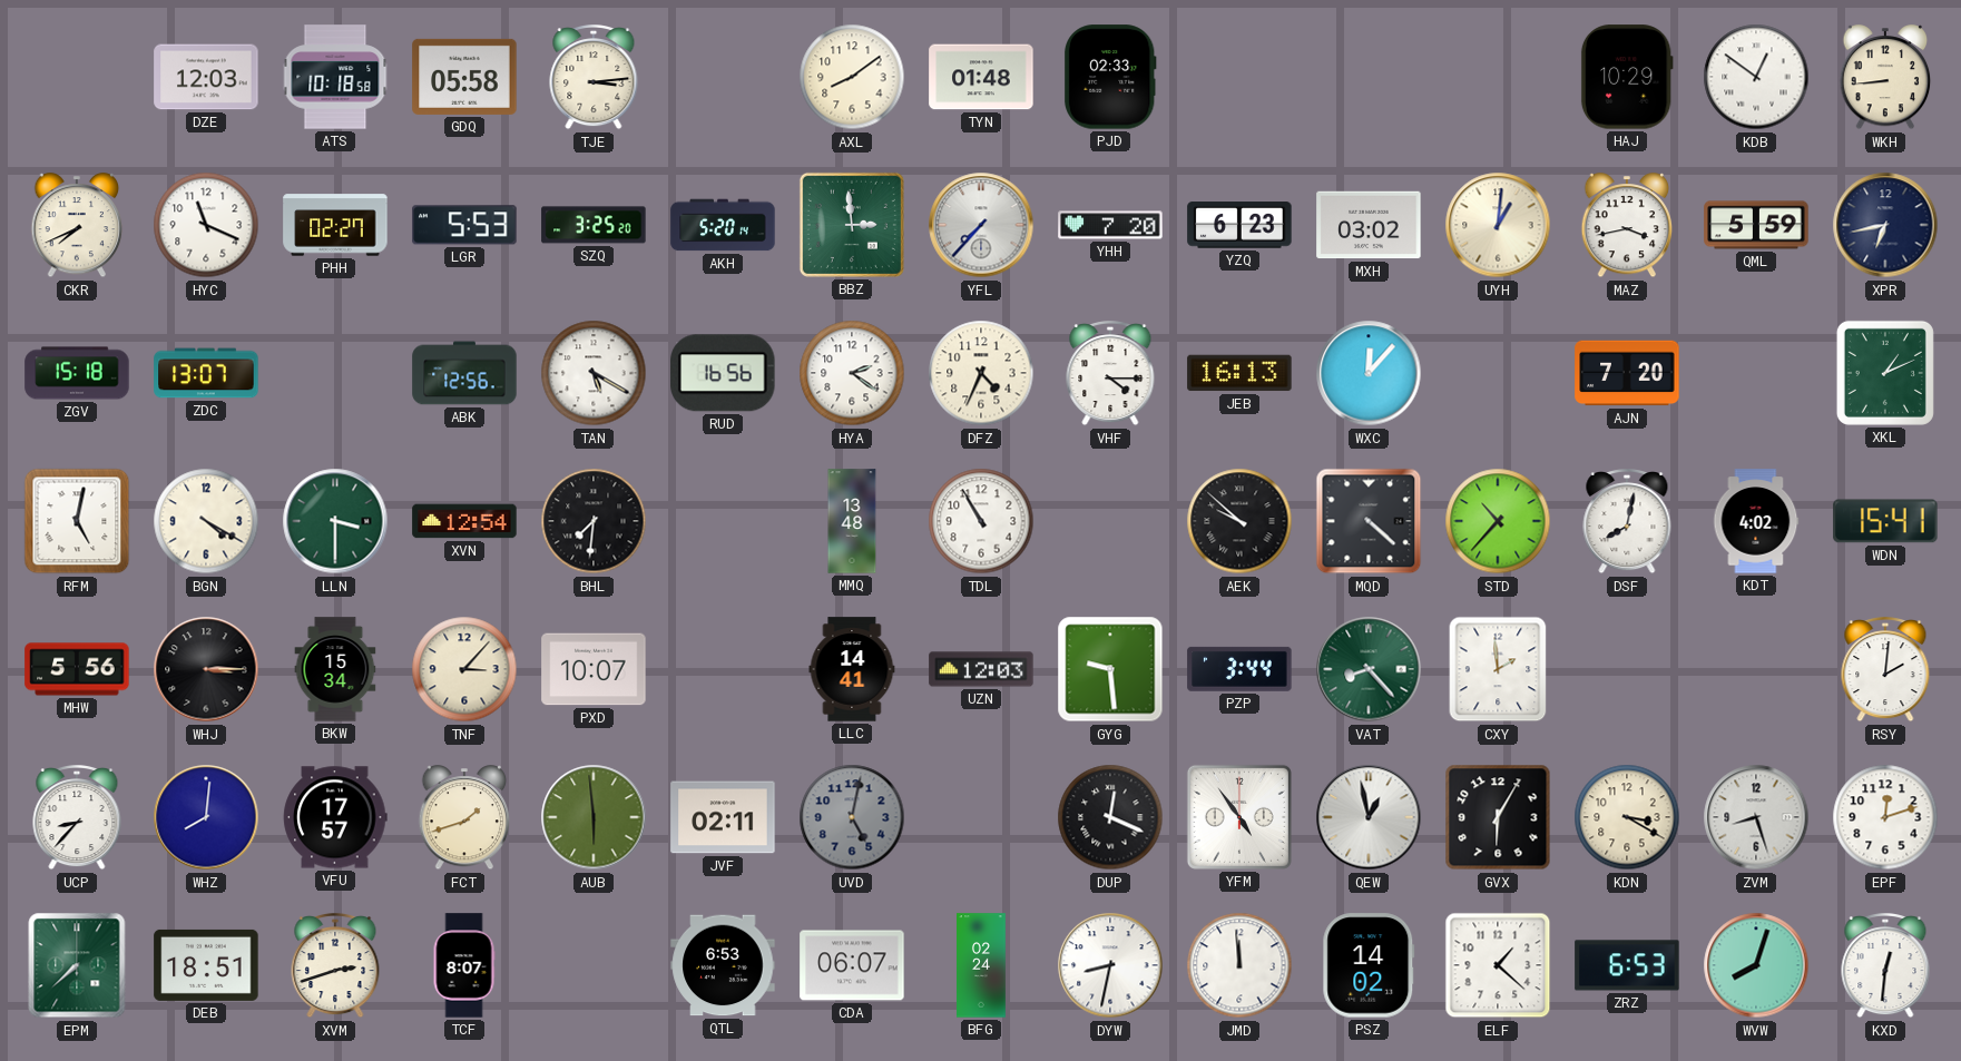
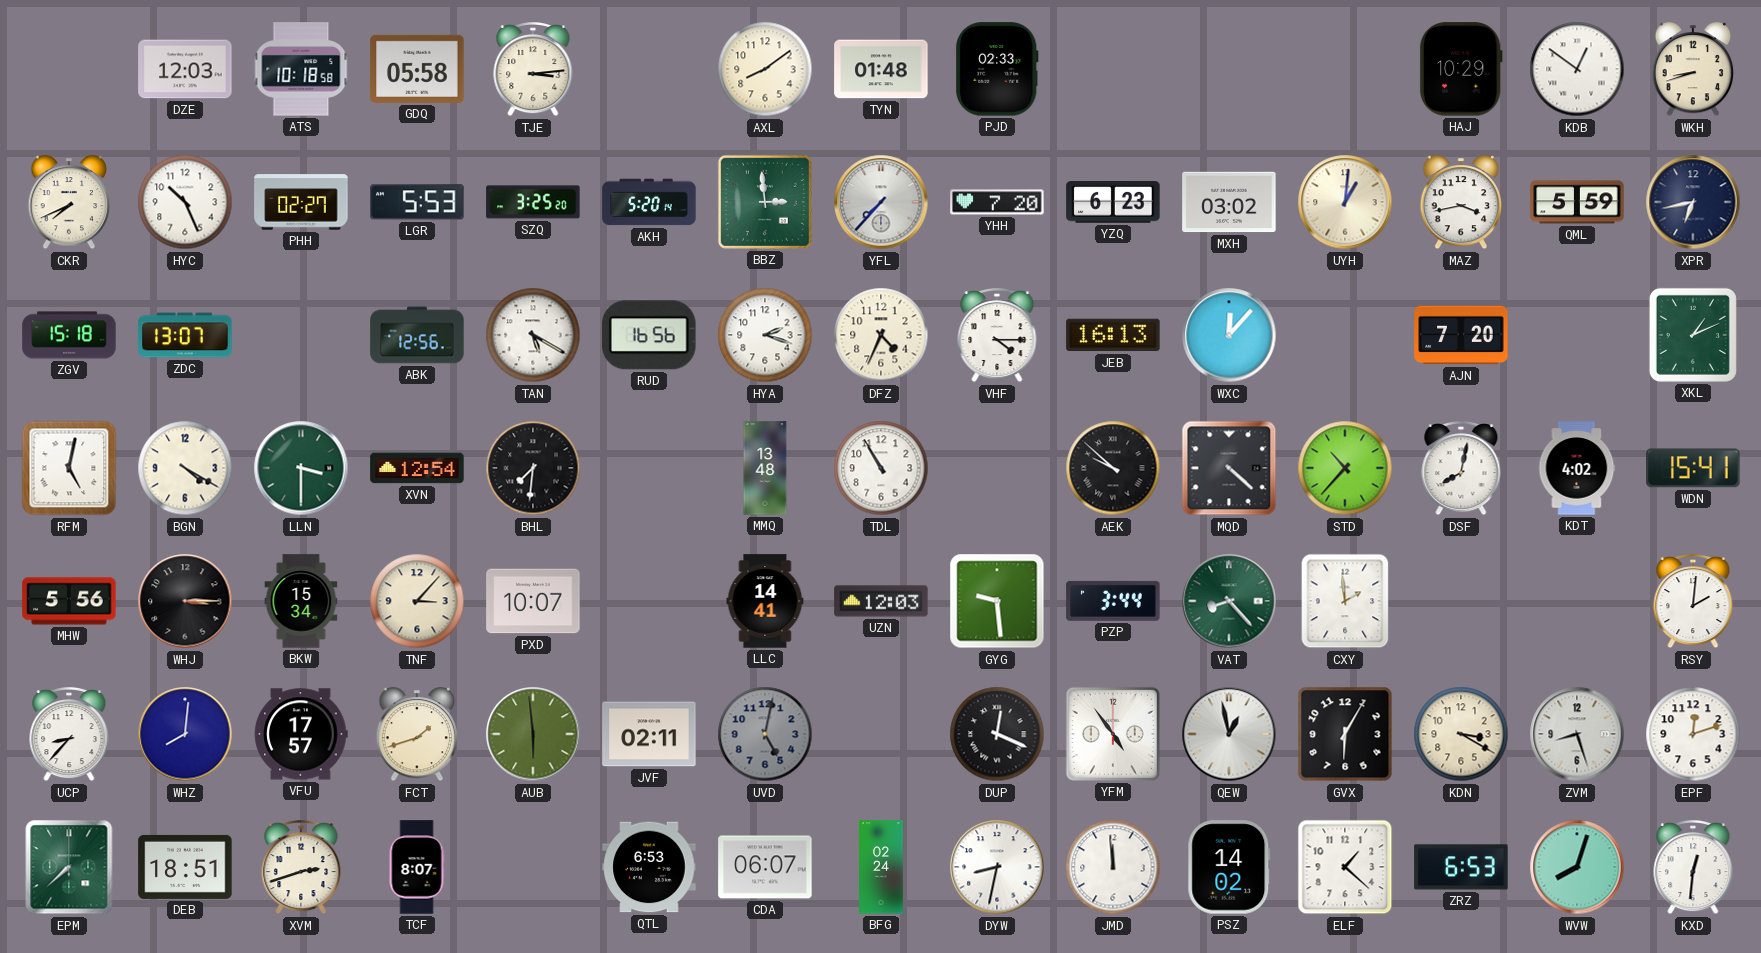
WKH: 8:44 -> 8:42 (1693, 70)
HYC: 11:19 -> 10:26 (185, 202)
HYA: 2:21 -> 2:18 (765, 335)
